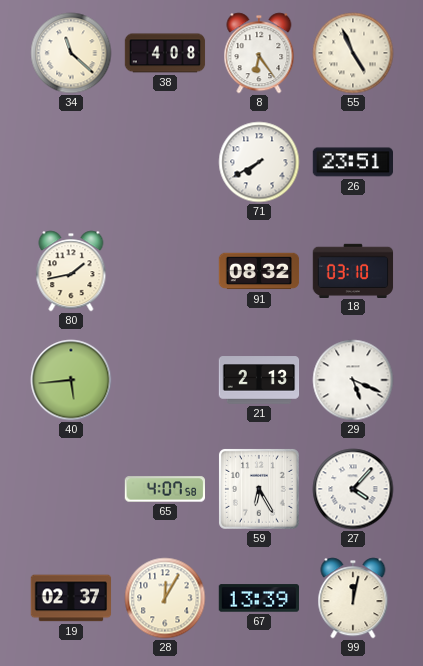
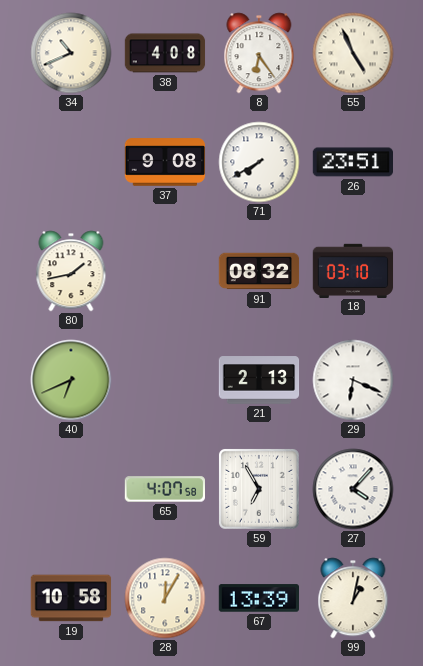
34: 11:22 -> 10:41 (71, 53)
37: none -> 9:08 (165, 162)
40: 5:44 -> 6:41 (71, 380)
29: 5:19 -> 6:19 (353, 380)
59: 6:25 -> 6:55 (259, 489)
19: 02:37 -> 10:58 (71, 598)
99: 12:02 -> 1:02 (353, 598)
